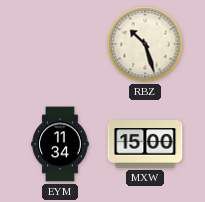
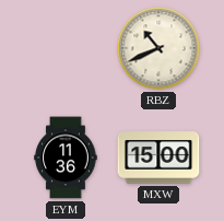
RBZ: 10:27 -> 10:41 (158, 48)
EYM: 11:34 -> 11:36 (66, 158)
